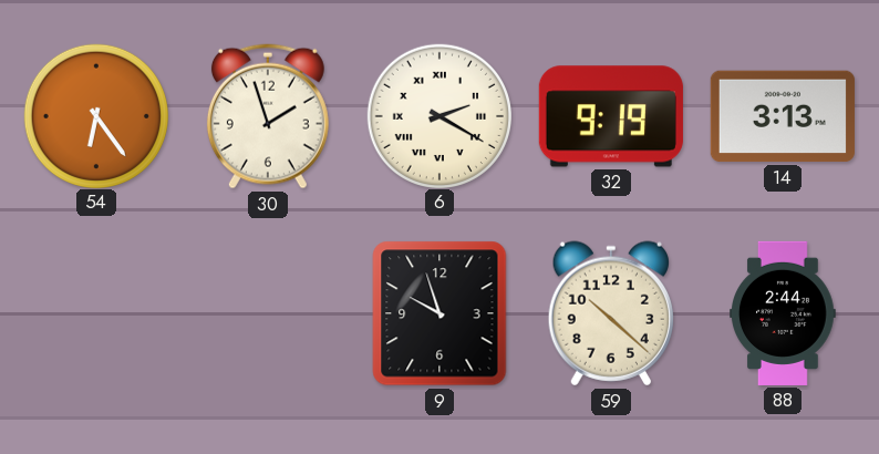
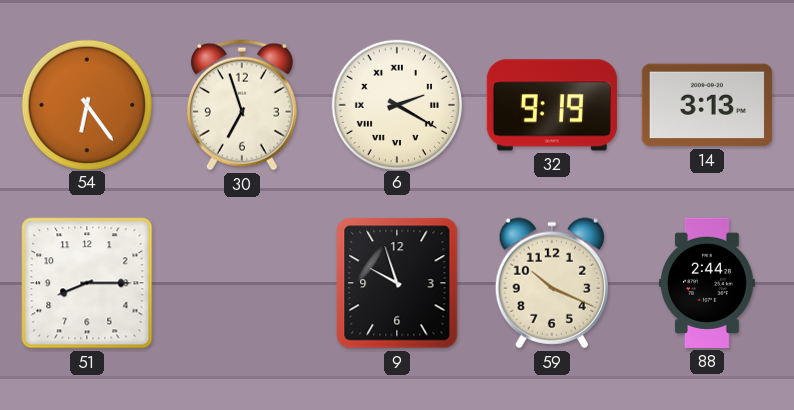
30: 1:57 -> 6:57 (242, 105)
51: none -> 8:15 (87, 283)
59: 10:22 -> 10:19 (551, 283)
